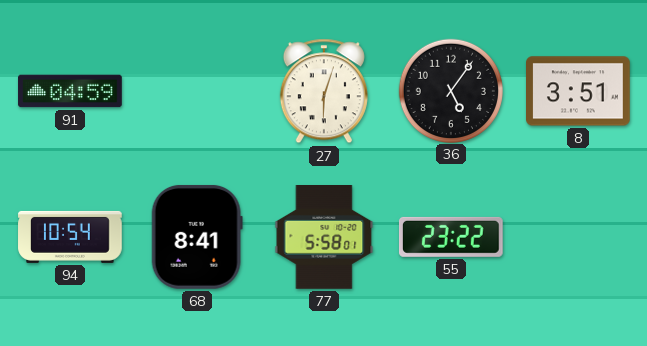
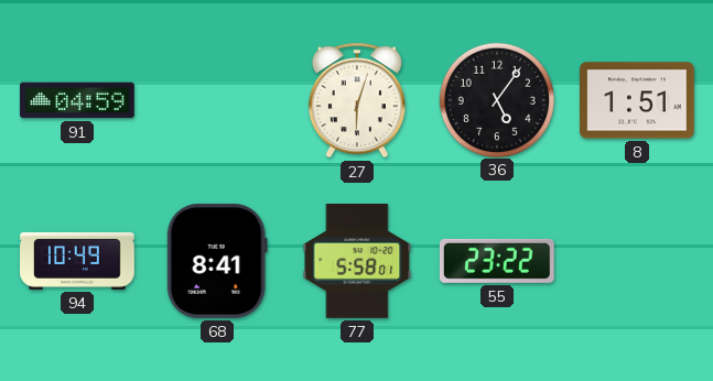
8: 3:51 -> 1:51 (637, 100)
94: 10:54 -> 10:49 (77, 261)
